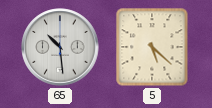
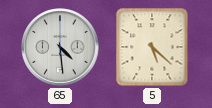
65: 10:29 -> 4:29 (60, 47)
